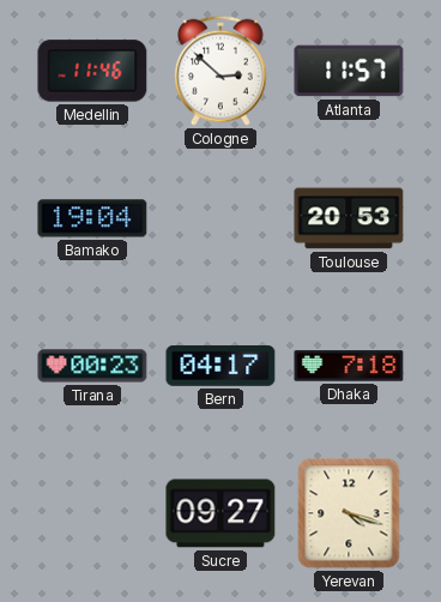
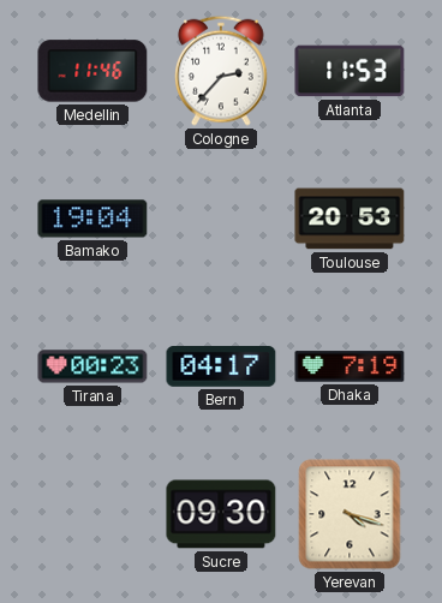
Cologne: 2:52 -> 2:37 (222, 71)
Atlanta: 11:57 -> 11:53 (350, 71)
Dhaka: 7:18 -> 7:19 (350, 366)
Sucre: 09:27 -> 09:30 (221, 514)
